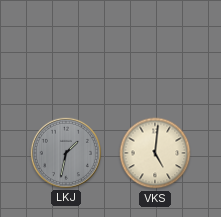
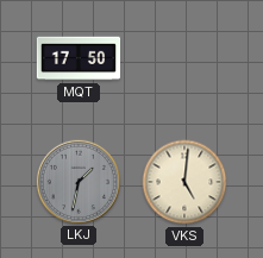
MQT: none -> 17:50 (79, 58)
